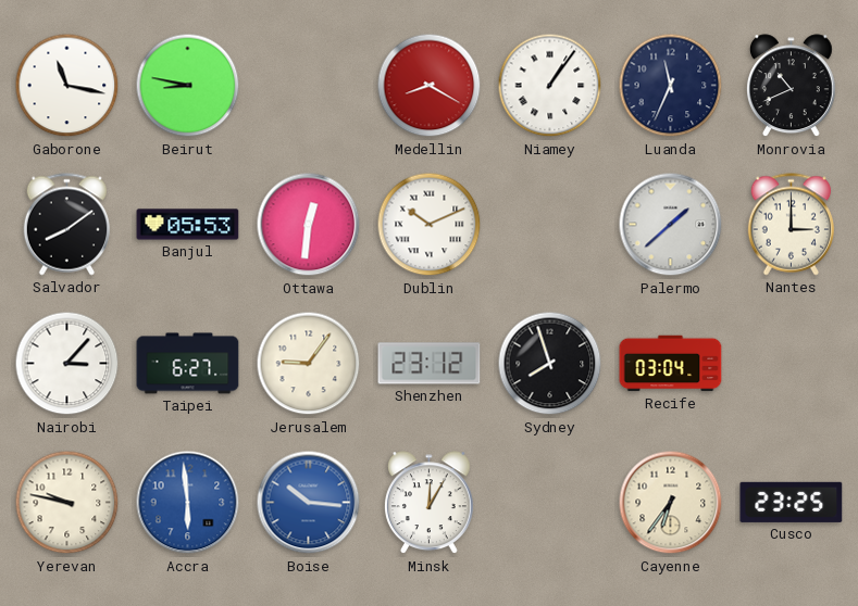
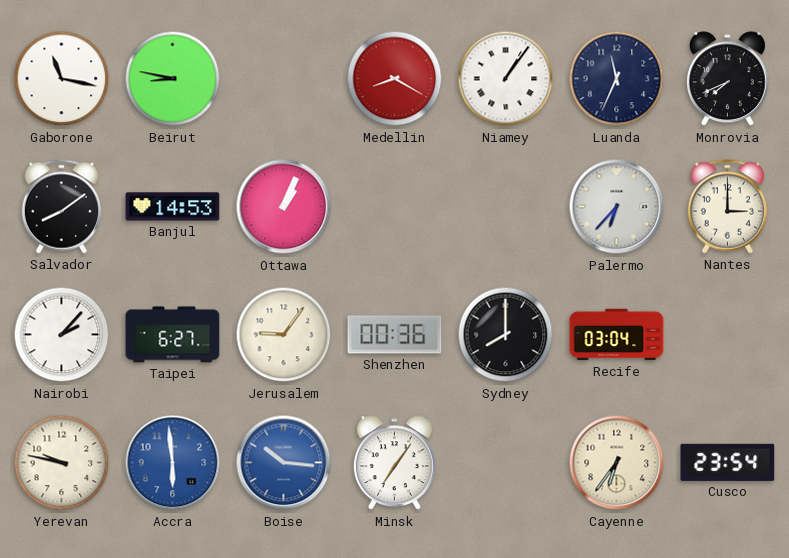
Monrovia: 10:41 -> 7:41 (727, 79)
Banjul: 05:53 -> 14:53 (173, 207)
Ottawa: 12:31 -> 1:04 (284, 207)
Dublin: 10:11 -> none (430, 225)
Palermo: 1:38 -> 6:37 (617, 207)
Nairobi: 3:07 -> 2:07 (62, 335)
Shenzhen: 23:12 -> 00:36 (395, 335)
Sydney: 7:57 -> 8:00 (506, 335)
Minsk: 12:05 -> 7:06 (394, 463)
Cusco: 23:25 -> 23:54 (728, 462)
